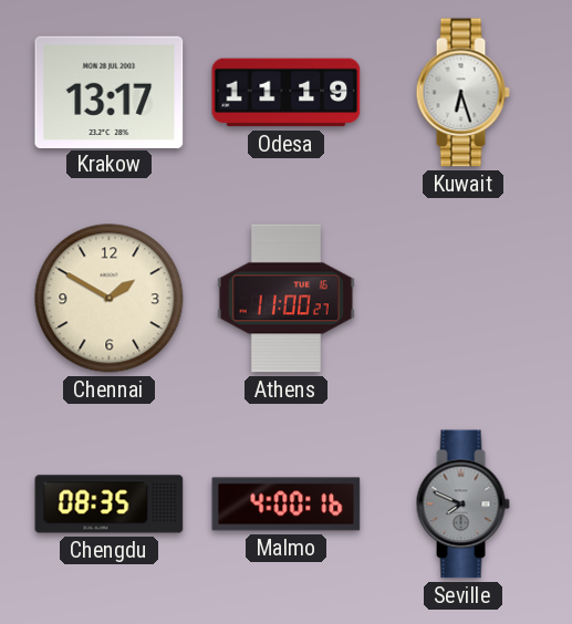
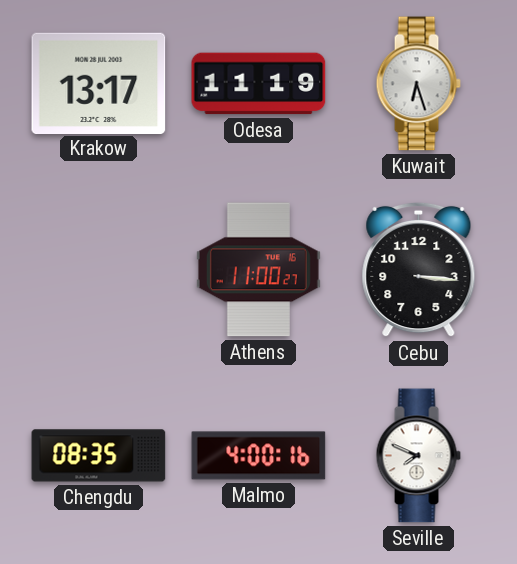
Chennai: 1:50 -> none (110, 299)
Cebu: none -> 3:16 (419, 270)
Seville dial: grey -> white (418, 456)
